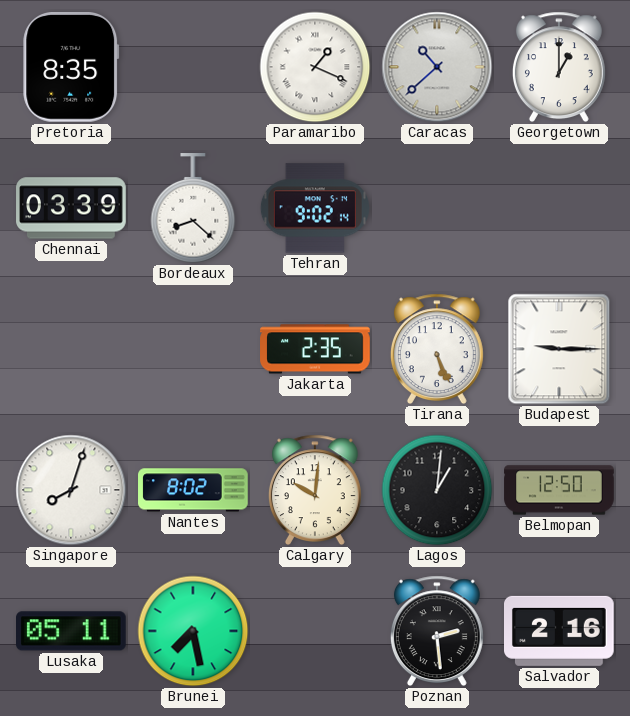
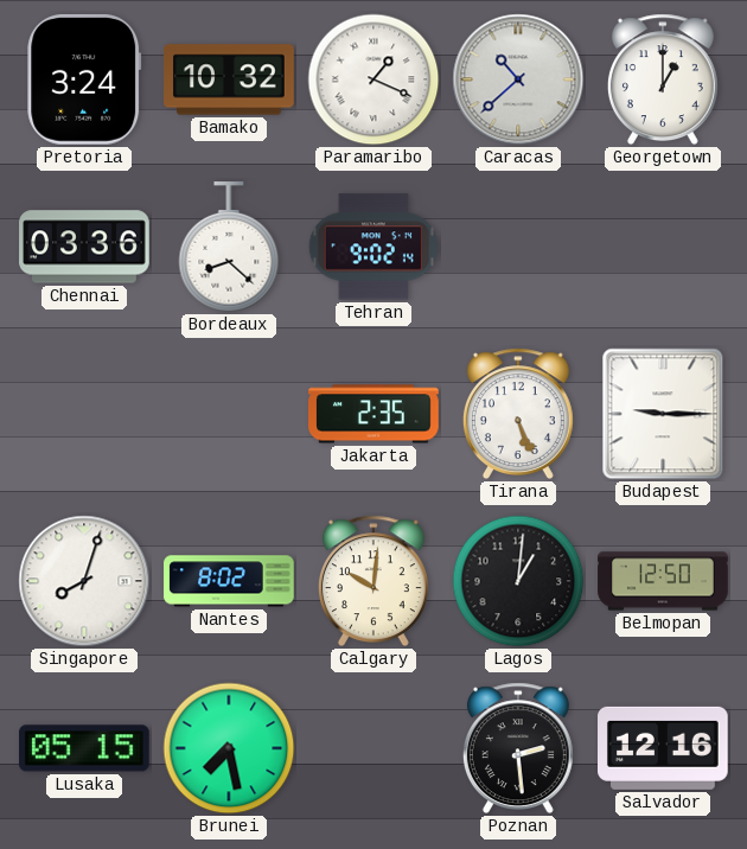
Pretoria: 8:35 -> 3:24 (84, 81)
Bamako: none -> 10:32 (229, 79)
Chennai: 03:39 -> 03:36 (84, 247)
Lusaka: 05:11 -> 05:15 (85, 748)
Salvador: 2:16 -> 12:16 (664, 748)
